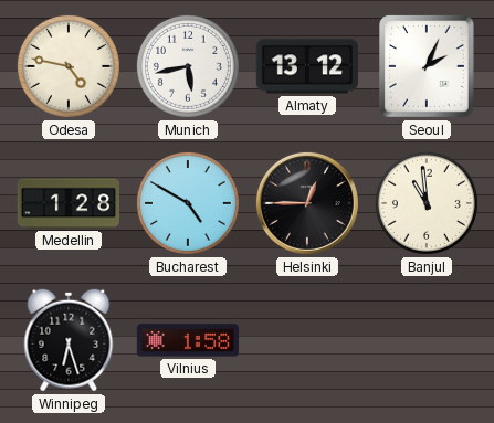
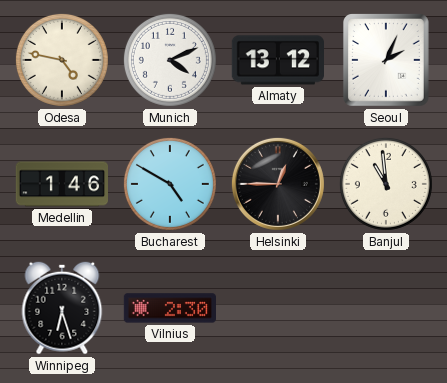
Munich: 5:43 -> 4:11 (170, 60)
Medellin: 1:28 -> 1:46 (61, 184)
Vilnius: 1:58 -> 2:30 (170, 308)
